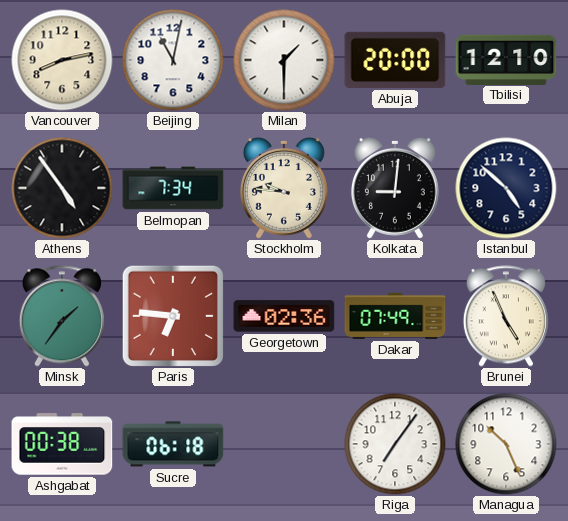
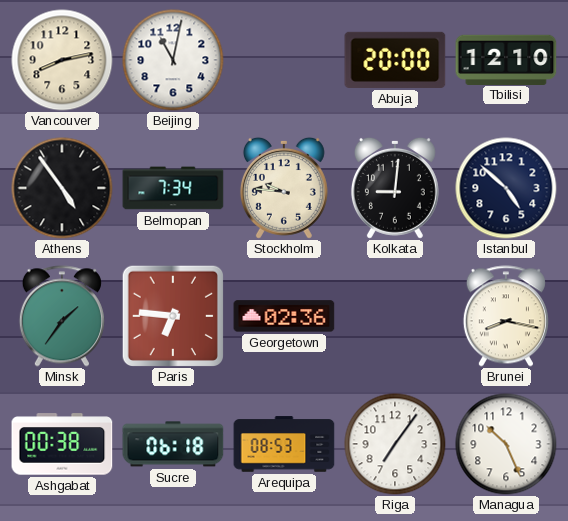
Milan: 1:30 -> none (284, 60)
Dakar: 07:49 -> none (395, 316)
Brunei: 4:56 -> 8:17 (506, 316)
Arequipa: none -> 08:53 (284, 444)
